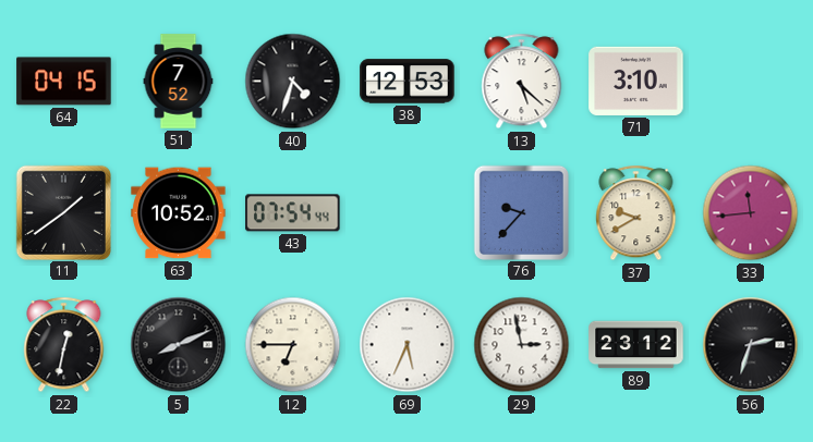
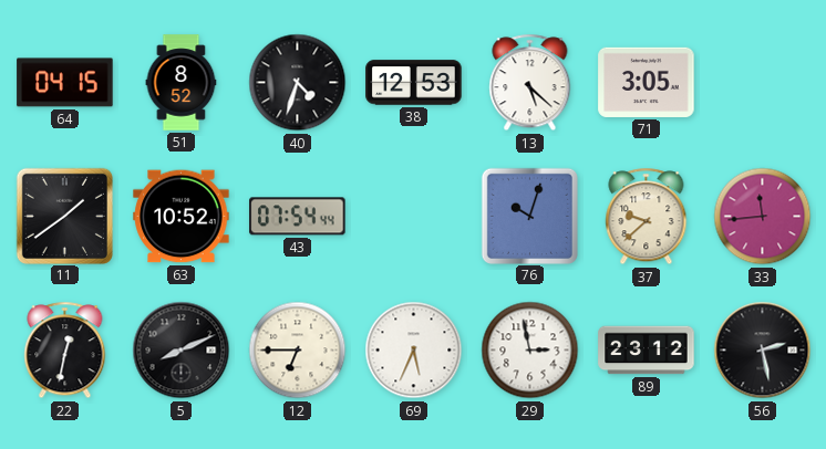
51: 7:52 -> 8:52 (182, 83)
71: 3:10 -> 3:05 (647, 82)
76: 9:37 -> 10:03 (529, 216)
37: 9:40 -> 9:38 (647, 217)
56: 2:33 -> 2:28 (763, 351)
